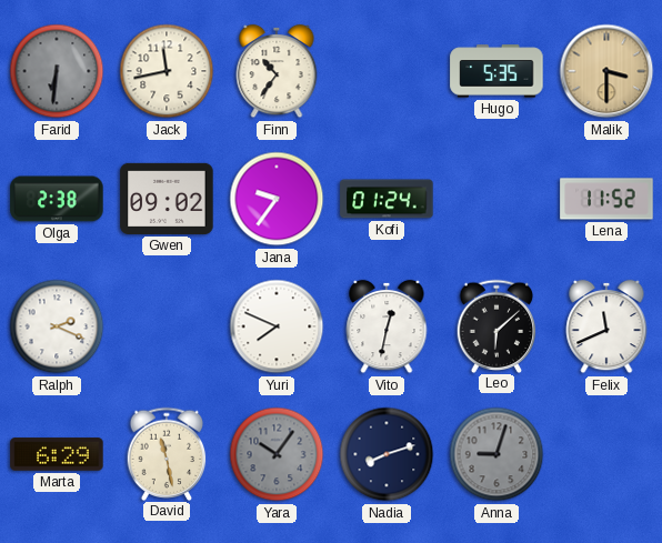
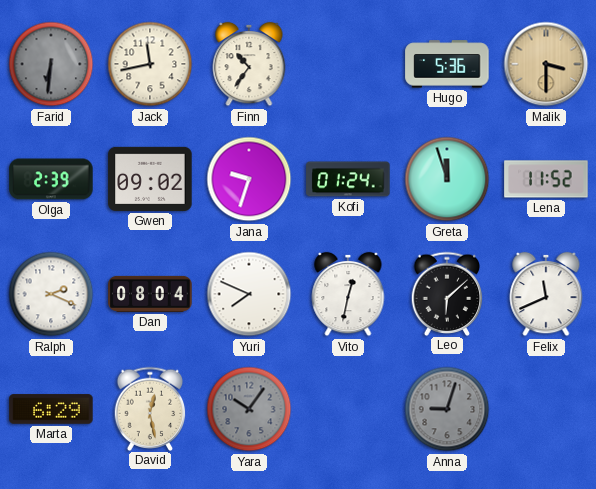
Hugo: 5:35 -> 5:36 (447, 64)
Olga: 2:38 -> 2:39 (51, 179)
Jana: 9:36 -> 9:33 (249, 179)
Greta: none -> 11:57 (447, 179)
Dan: none -> 08:04 (150, 294)
David: 11:28 -> 12:28 (150, 408)
Nadia: 8:12 -> none (387, 454)
